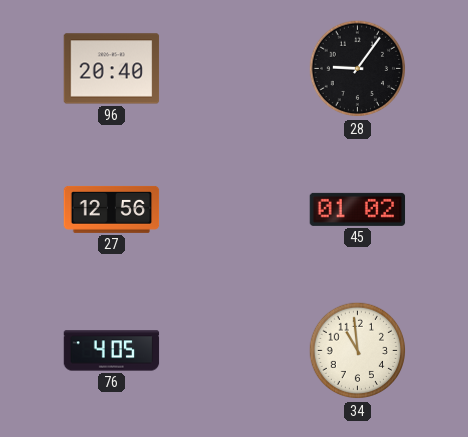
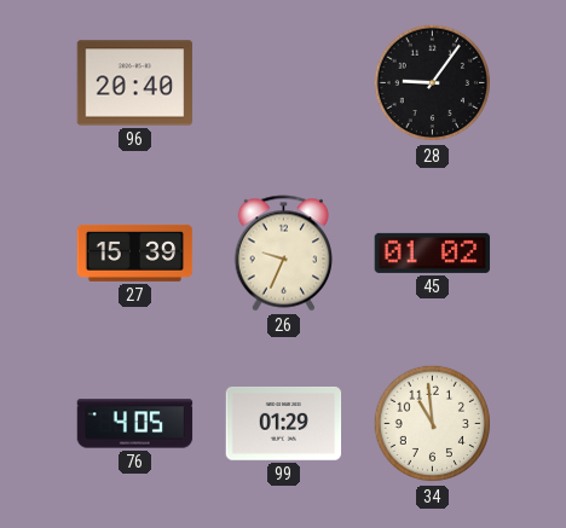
27: 12:56 -> 15:39 (135, 253)
26: none -> 9:34 (283, 254)
99: none -> 01:29 (284, 424)
